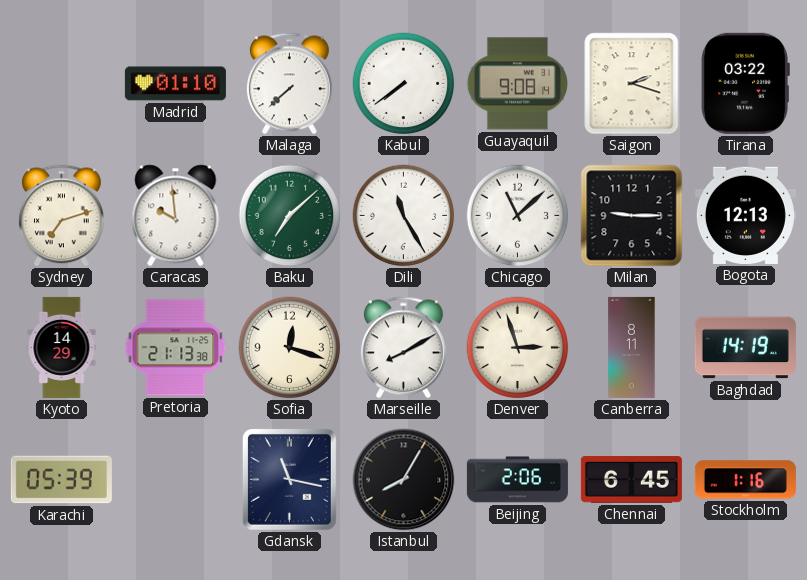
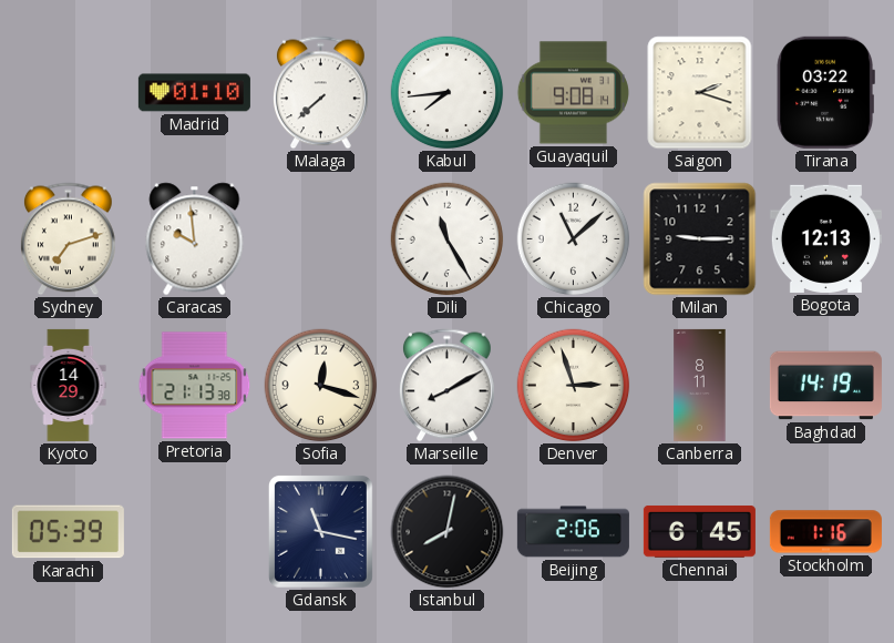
Kabul: 7:39 -> 7:44 (448, 93)
Baku: 7:08 -> none (290, 216)
Istanbul: 8:05 -> 8:02 (448, 532)
